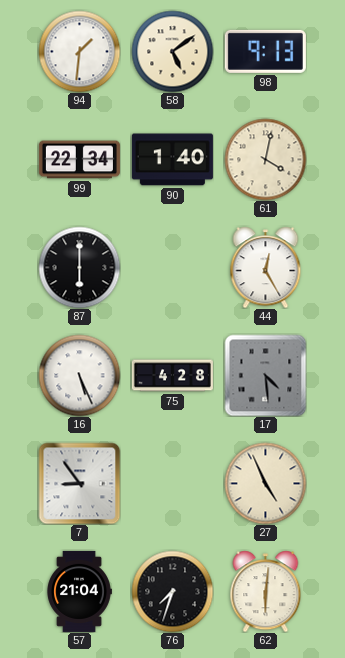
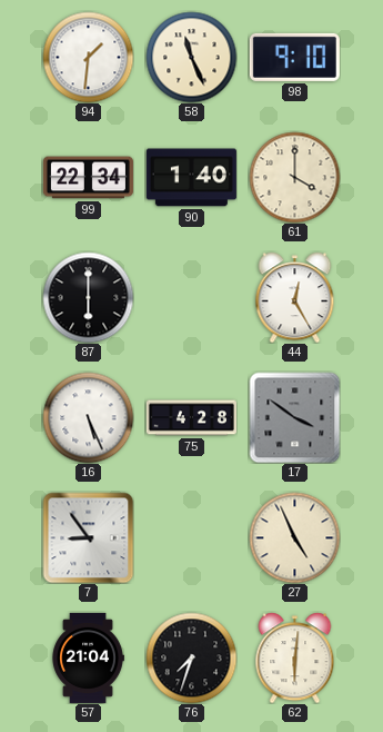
58: 5:09 -> 11:26 (191, 57)
98: 9:13 -> 9:10 (294, 57)
61: 4:02 -> 4:00 (294, 177)
17: 4:29 -> 3:51 (294, 417)
